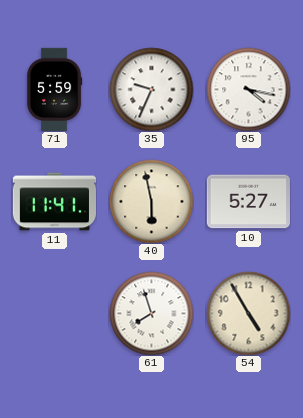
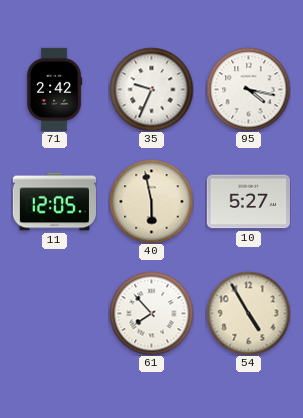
71: 5:59 -> 2:42 (54, 89)
11: 11:41 -> 12:05 (54, 202)
61: 7:57 -> 7:53 (151, 313)
